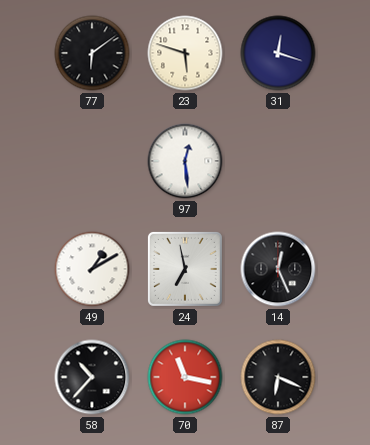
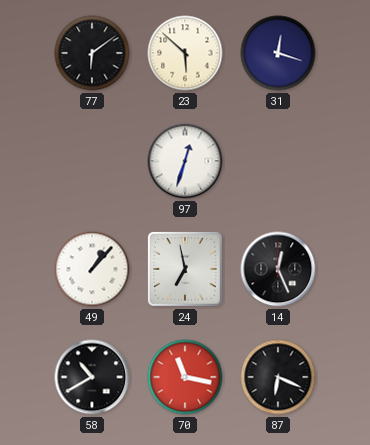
23: 5:48 -> 5:52 (185, 53)
97: 12:29 -> 12:33 (185, 161)
49: 1:10 -> 1:07 (92, 269)
58: 10:37 -> 10:40 (92, 377)
